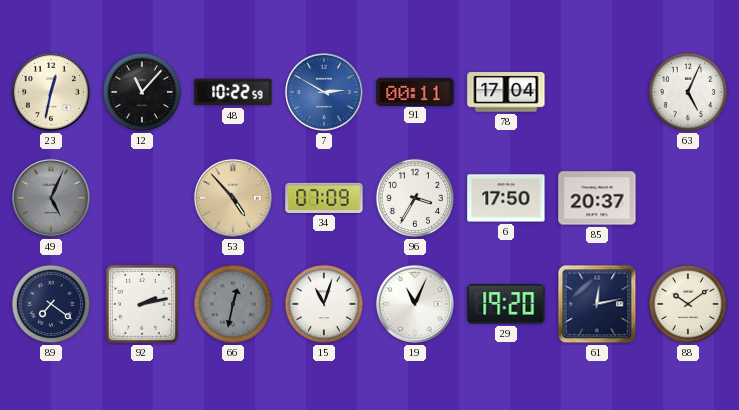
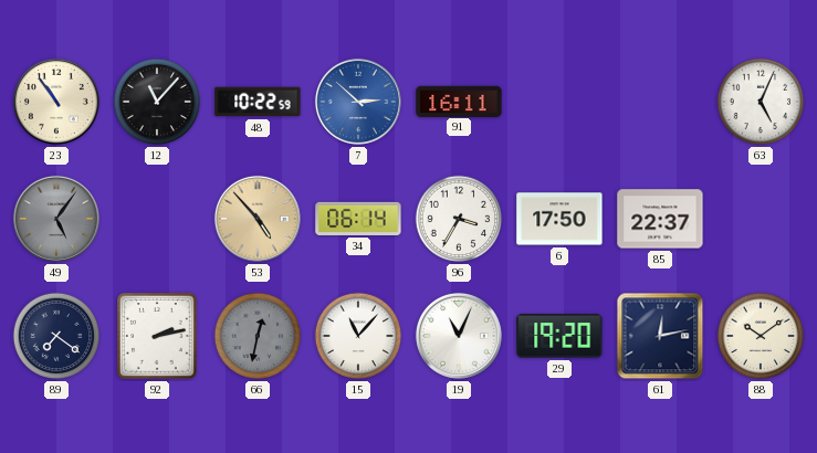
23: 12:32 -> 10:54 (56, 102)
7: 2:50 -> 2:52 (358, 102)
91: 00:11 -> 16:11 (459, 101)
78: 17:04 -> none (506, 92)
49: 5:04 -> 5:06 (56, 219)
34: 07:09 -> 06:14 (358, 219)
85: 20:37 -> 22:37 (660, 219)
15: 11:03 -> 11:07 (358, 336)
